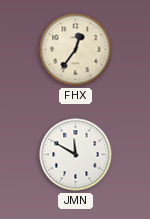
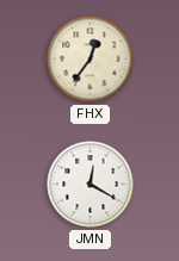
JMN: 11:50 -> 12:20 (91, 185)
